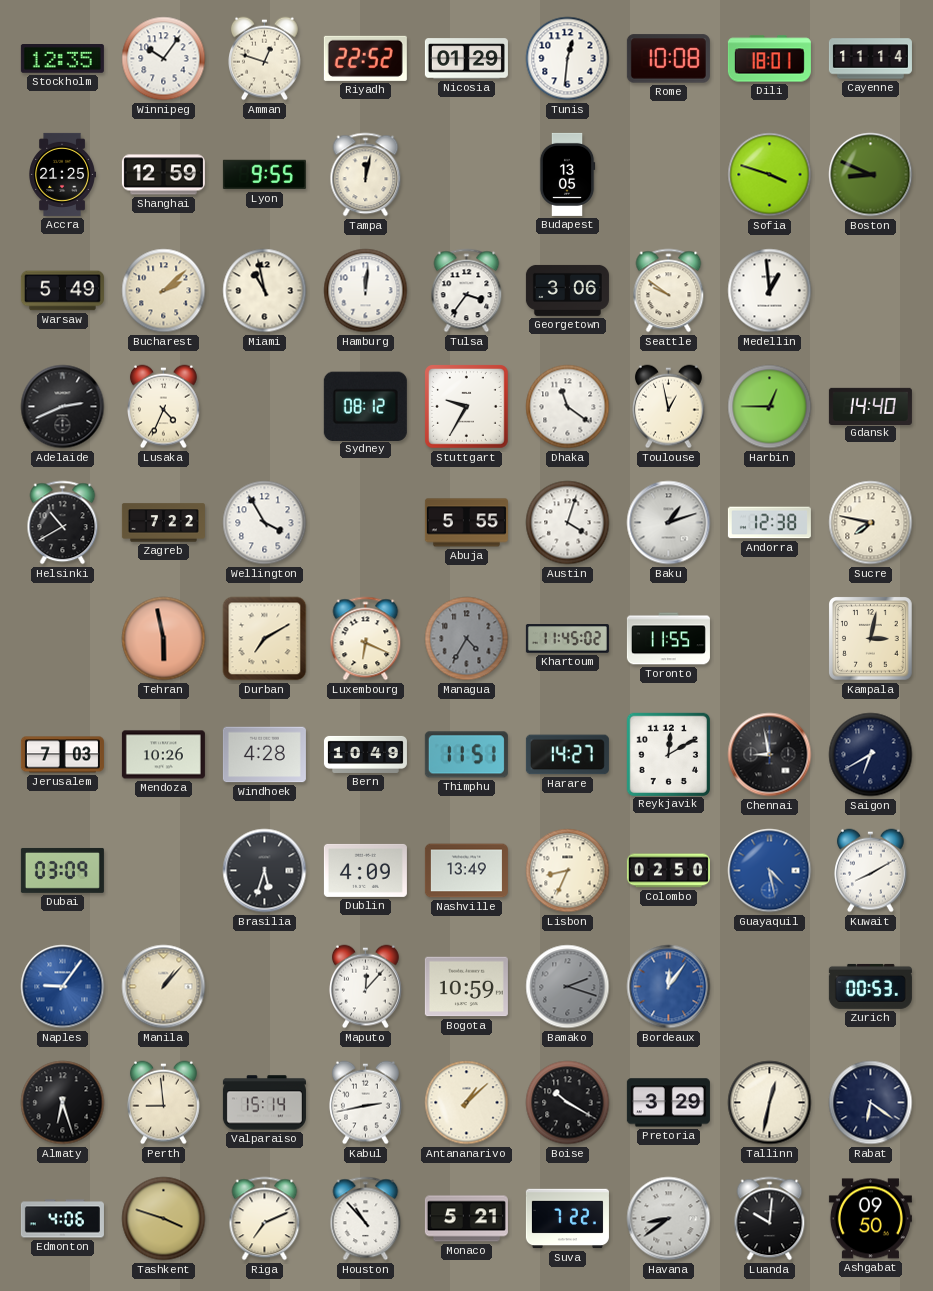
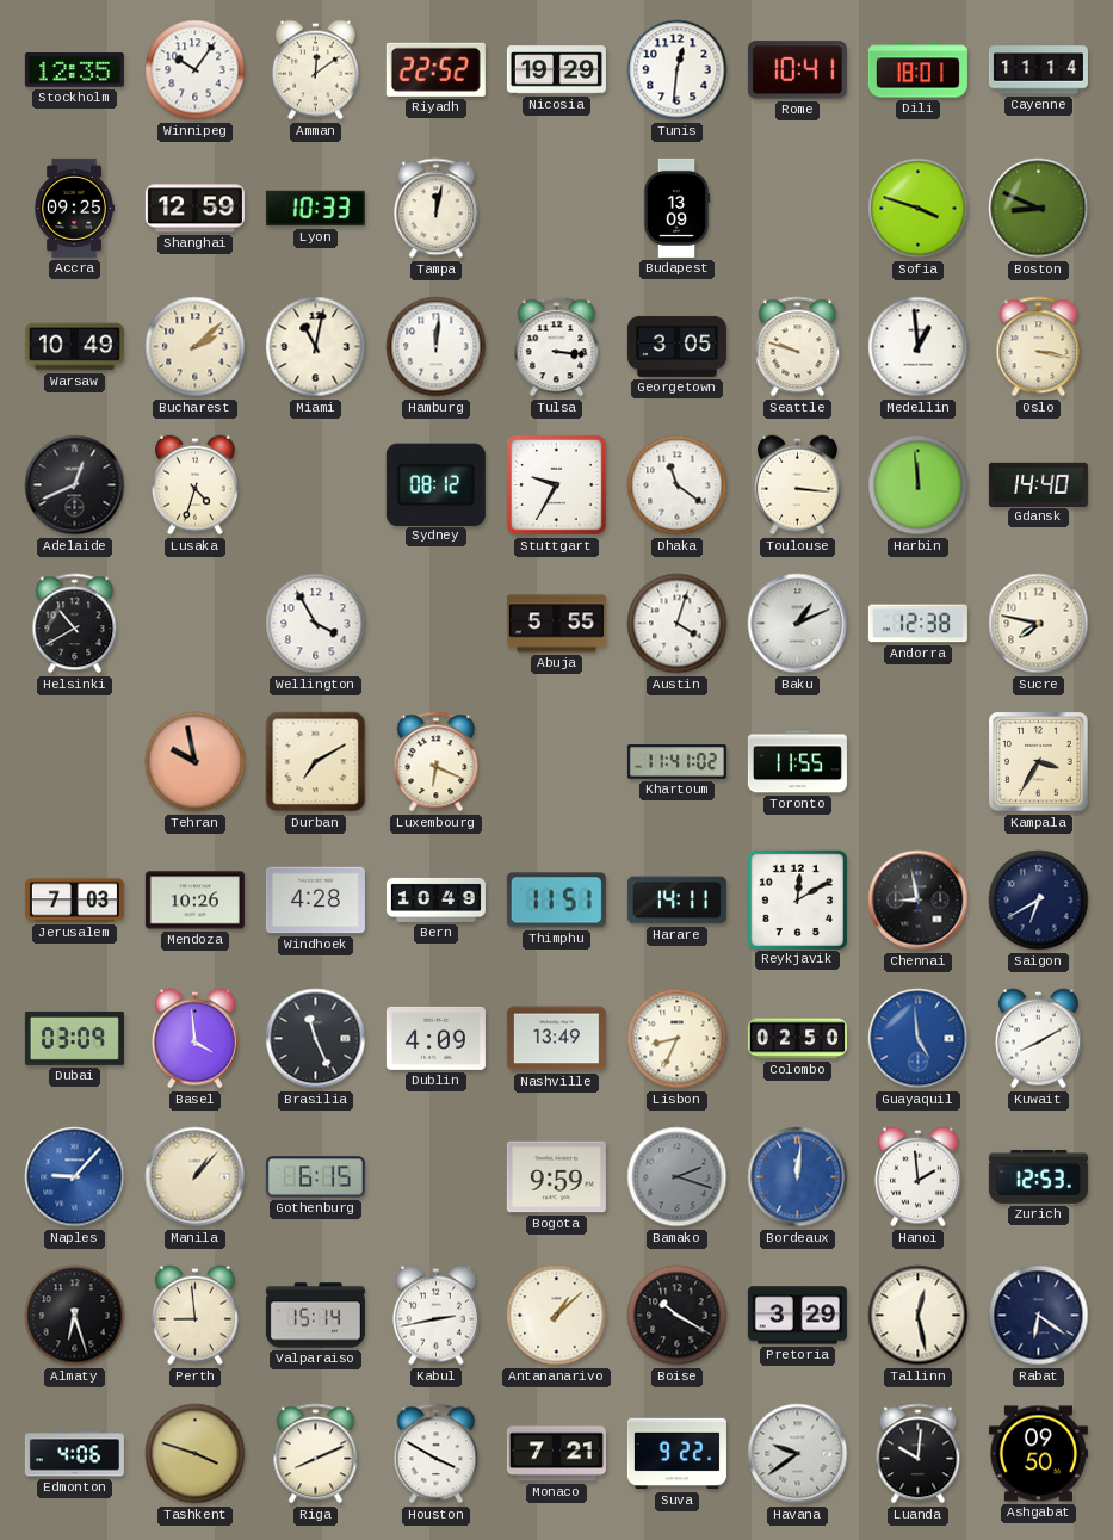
Amman: 12:48 -> 12:09 (316, 70)
Nicosia: 01:29 -> 19:29 (556, 70)
Rome: 10:08 -> 10:41 (797, 70)
Accra: 21:25 -> 09:25 (74, 208)
Lyon: 9:55 -> 10:33 (315, 209)
Budapest: 13:05 -> 13:09 (676, 208)
Warsaw: 5:49 -> 10:49 (74, 347)
Miami: 10:58 -> 11:02 (316, 347)
Tulsa: 3:36 -> 3:16 (557, 347)
Georgetown: 3:06 -> 3:05 (676, 346)
Seattle: 9:51 -> 9:48 (798, 347)
Oslo: none -> 3:17 (1039, 347)
Adelaide: 2:41 -> 12:41 (75, 485)
Lusaka: 4:34 -> 4:33 (196, 485)
Toulouse: 12:58 -> 3:16 (798, 485)
Harbin: 12:45 -> 11:59 (919, 485)
Zagreb: 7:22 -> none (163, 523)
Baku: 1:12 -> 1:11 (798, 624)
Tehran: 5:58 -> 9:58 (196, 762)
Managua: 4:35 -> none (467, 639)
Khartoum: 11:45 -> 11:41 (676, 762)
Kampala: 3:02 -> 3:35 (1039, 762)
Harare: 14:27 -> 14:11 (676, 901)
Basel: none -> 3:59 (196, 1039)
Brasilia: 5:33 -> 11:26 (316, 1039)
Guayaquil: 4:28 -> 4:59 (919, 1039)
Naples: 9:06 -> 9:07 (75, 1177)
Gothenburg: none -> 6:15 (315, 1177)
Maputo: 12:07 -> none (366, 987)
Bogota: 10:59 -> 9:59 (556, 1177)
Bordeaux: 12:06 -> 12:01 (798, 1177)
Hanoi: none -> 1:59 (919, 1177)
Zurich: 00:53 -> 12:53 (1038, 1176)
Tallinn: 12:32 -> 12:28 (919, 1316)
Riga: 7:11 -> 8:11 (316, 1454)
Houston: 10:53 -> 3:50 (437, 1454)
Monaco: 5:21 -> 7:21 (556, 1454)
Suva: 7:22 -> 9:22 (676, 1454)
Havana: 8:39 -> 9:39 (798, 1454)
